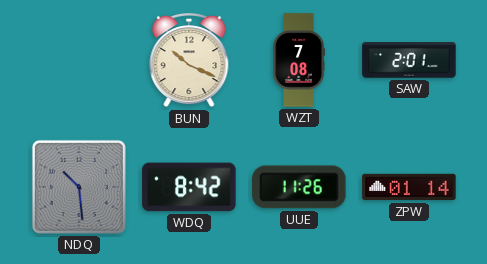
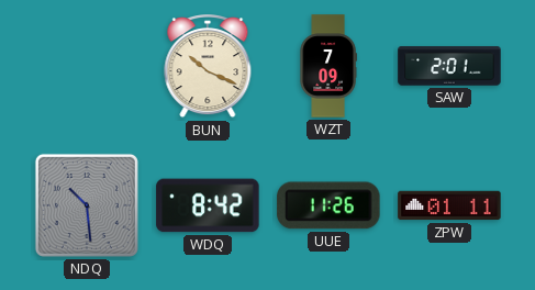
WZT: 7:08 -> 7:09 (328, 66)
ZPW: 01:14 -> 01:11 (449, 205)
